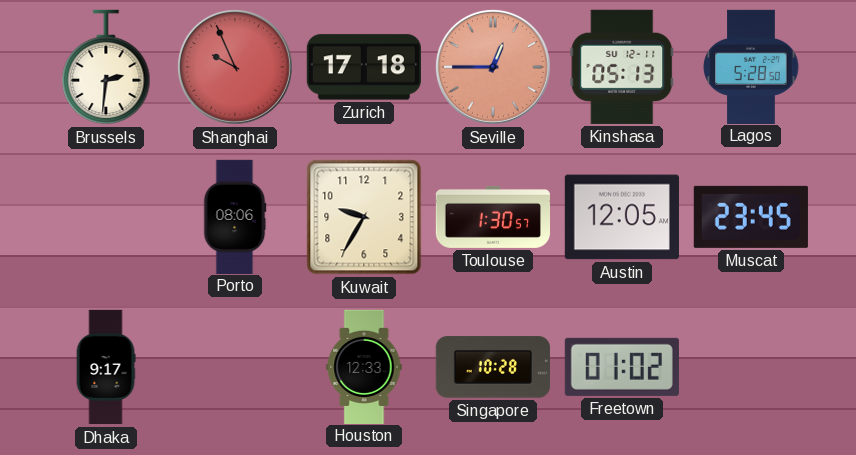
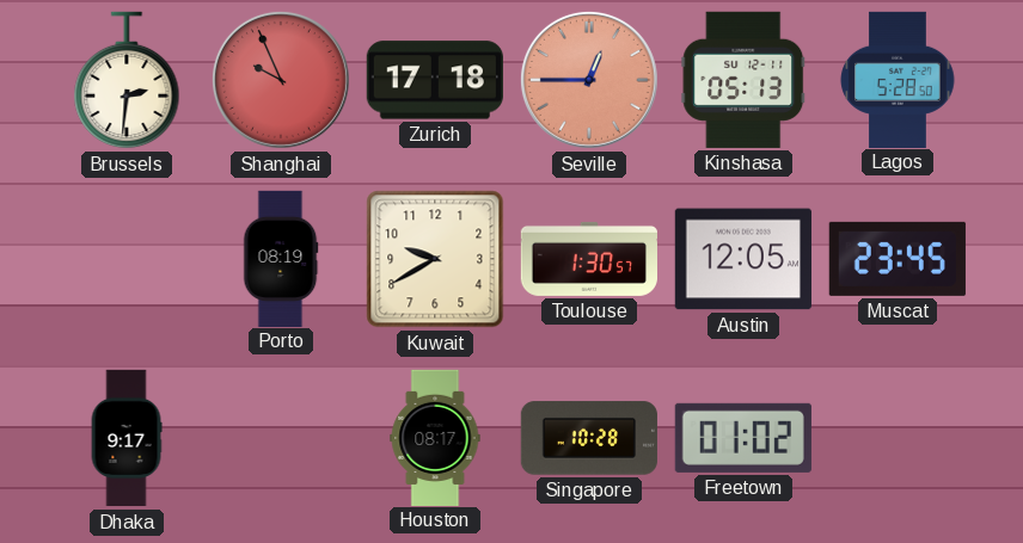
Porto: 08:06 -> 08:19 (281, 258)
Kuwait: 9:35 -> 9:40 (435, 259)
Houston: 12:33 -> 08:17 (435, 437)
